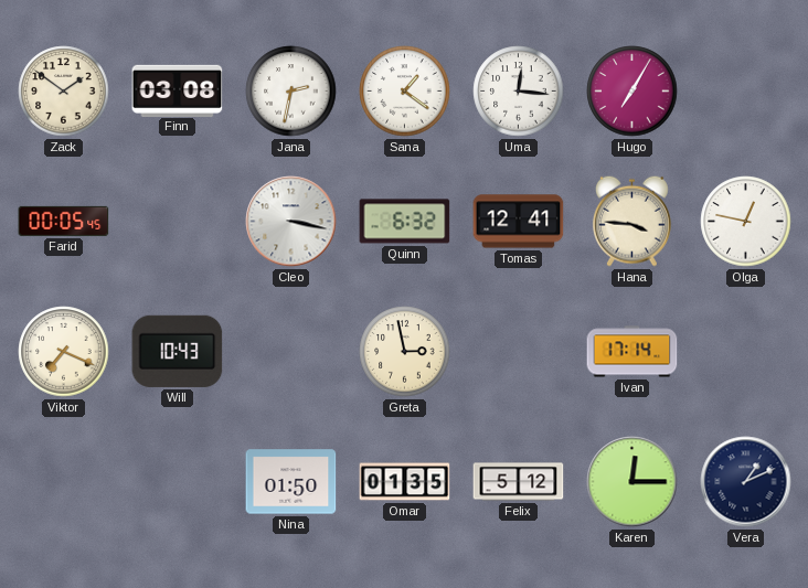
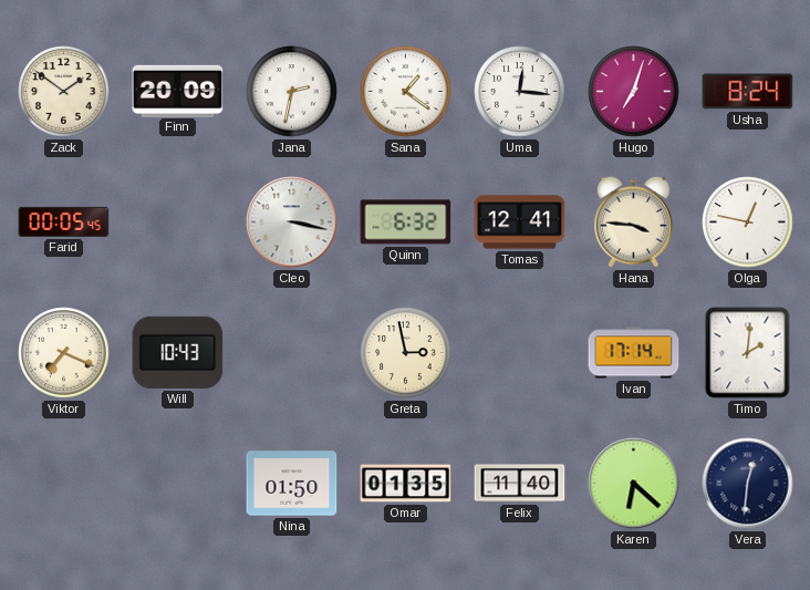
Finn: 03:08 -> 20:09 (178, 91)
Hugo: 7:05 -> 7:03 (634, 92)
Usha: none -> 8:24 (748, 92)
Timo: none -> 2:01 (748, 353)
Felix: 5:12 -> 11:40 (520, 484)
Karen: 12:15 -> 6:22 (634, 484)
Vera: 1:11 -> 12:31 (748, 484)
